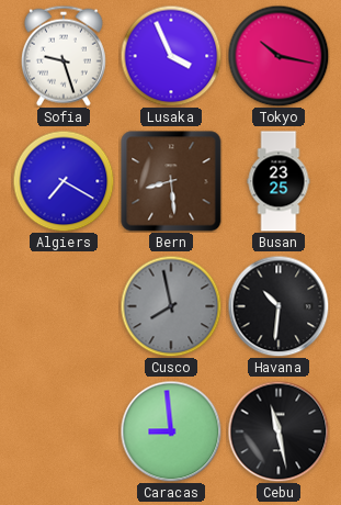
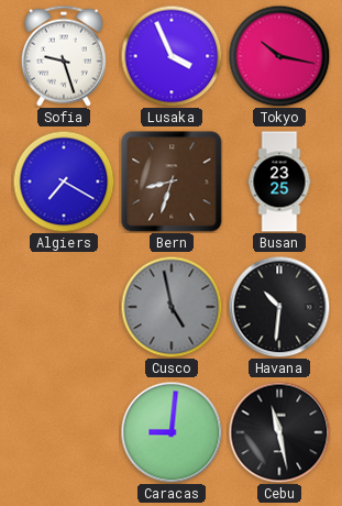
Bern: 8:29 -> 8:33 (172, 182)
Cusco: 7:58 -> 4:58 (172, 307)
Caracas: 8:59 -> 9:01 (172, 432)
